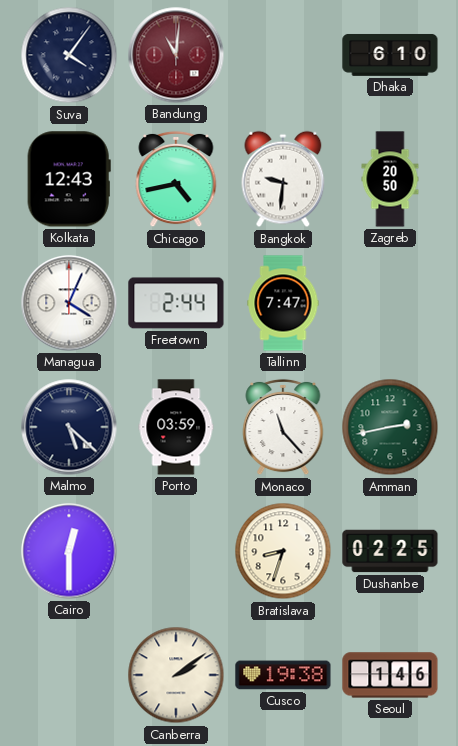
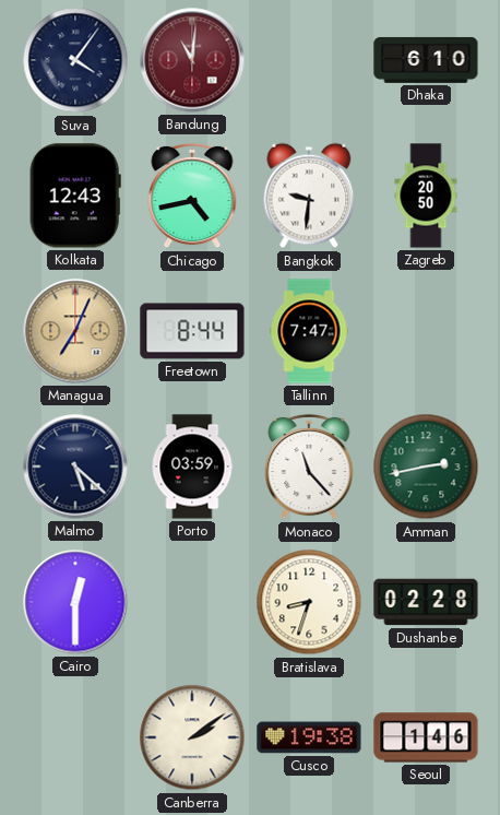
Managua: 4:04 -> 7:04 (75, 331)
Managua dial: white -> champagne (75, 331)
Freetown: 2:44 -> 8:44 (192, 331)
Dushanbe: 02:25 -> 02:28 (426, 602)
